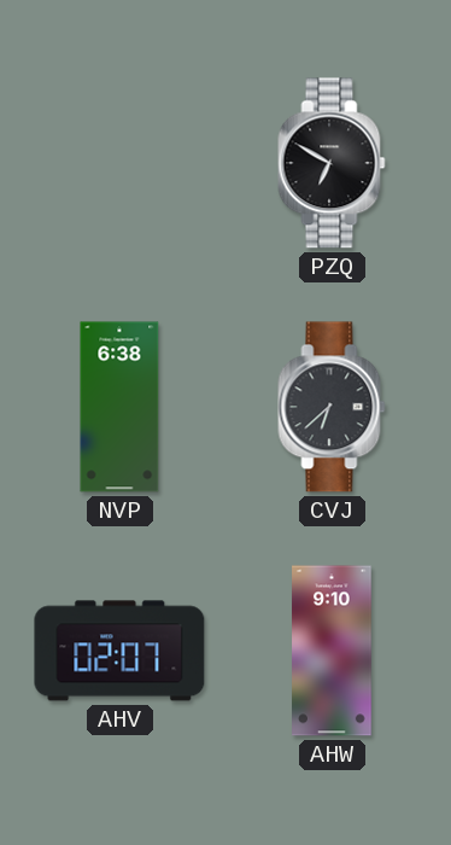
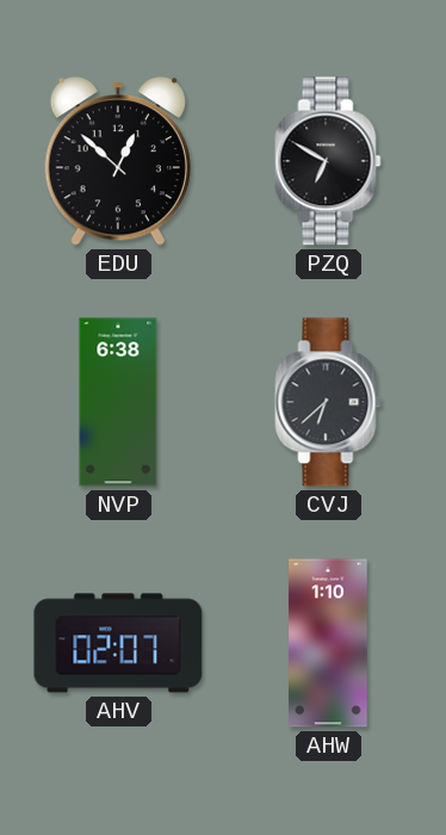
EDU: none -> 12:52 (118, 161)
AHW: 9:10 -> 1:10 (328, 643)
